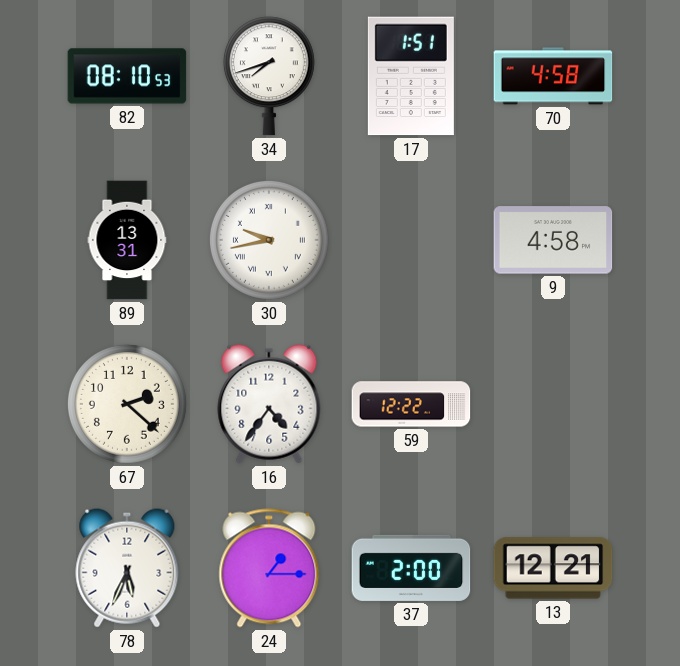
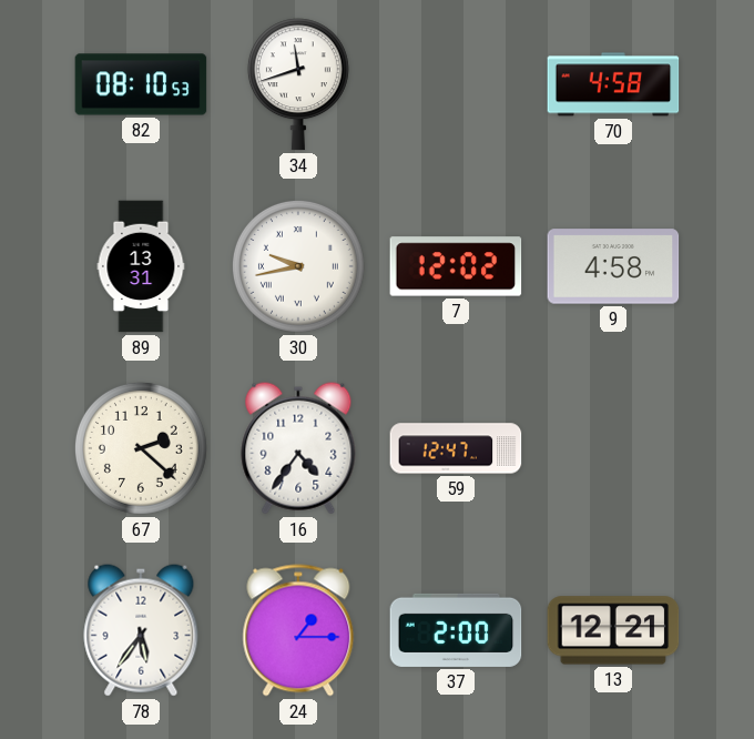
34: 7:42 -> 11:42 (298, 84)
17: 1:51 -> none (411, 76)
7: none -> 12:02 (456, 266)
59: 12:22 -> 12:47 (456, 448)
78: 5:34 -> 5:36 (141, 630)
